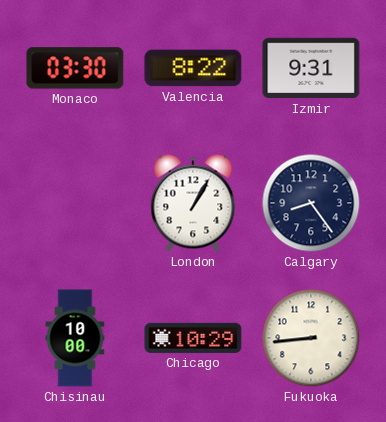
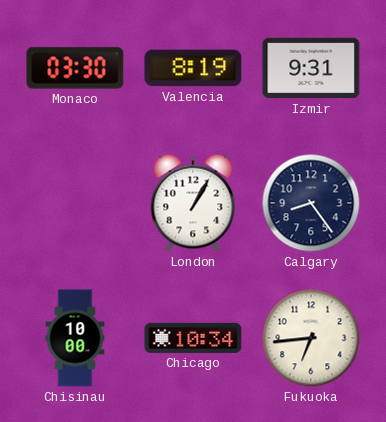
Valencia: 8:22 -> 8:19 (193, 68)
Chicago: 10:29 -> 10:34 (193, 338)
Fukuoka: 8:44 -> 6:44 (311, 338)
